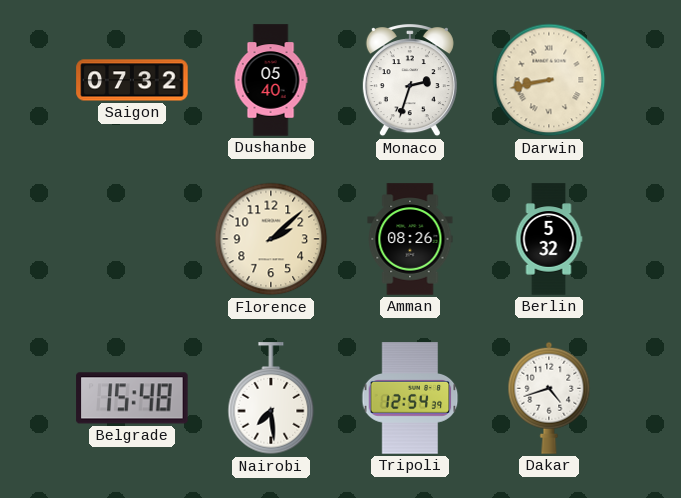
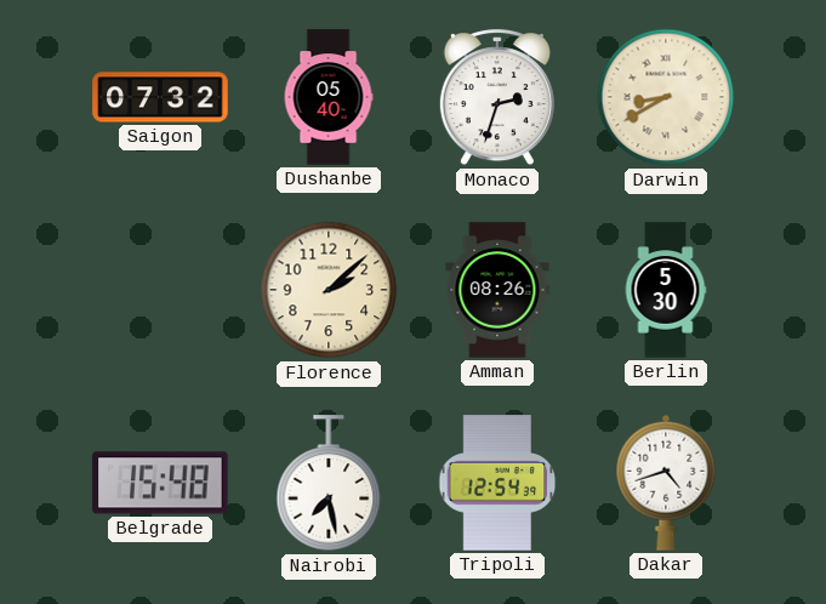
Darwin: 8:43 -> 8:40 (666, 97)
Berlin: 5:32 -> 5:30 (666, 290)
Nairobi: 7:29 -> 7:28 (329, 484)
